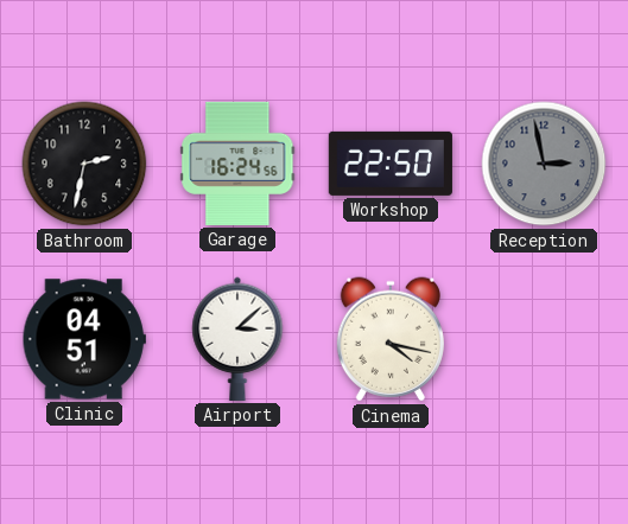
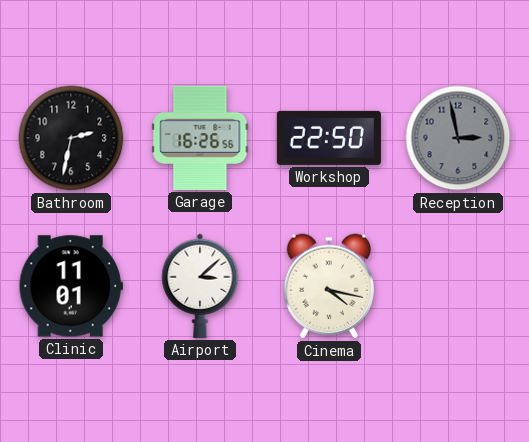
Garage: 16:24 -> 16:26 (200, 138)
Clinic: 04:51 -> 11:01 (71, 286)
